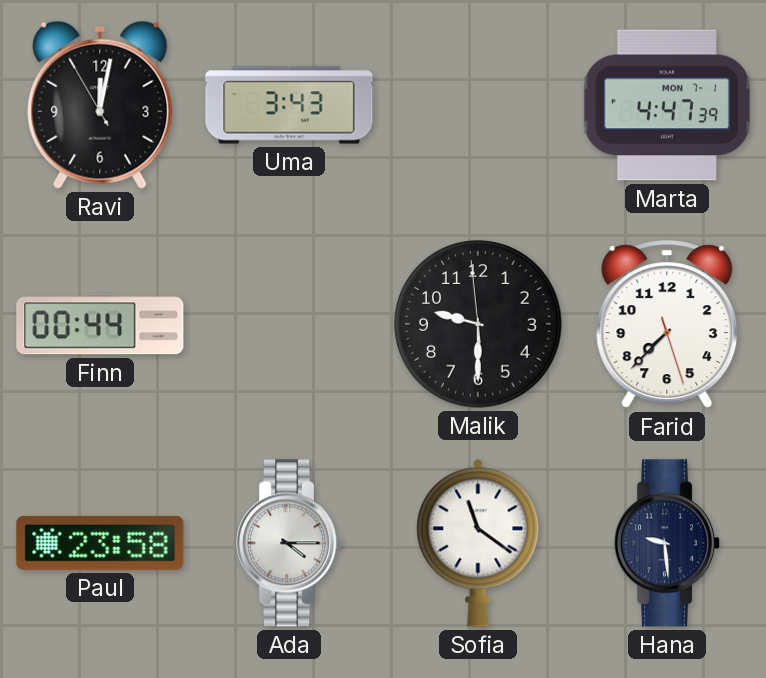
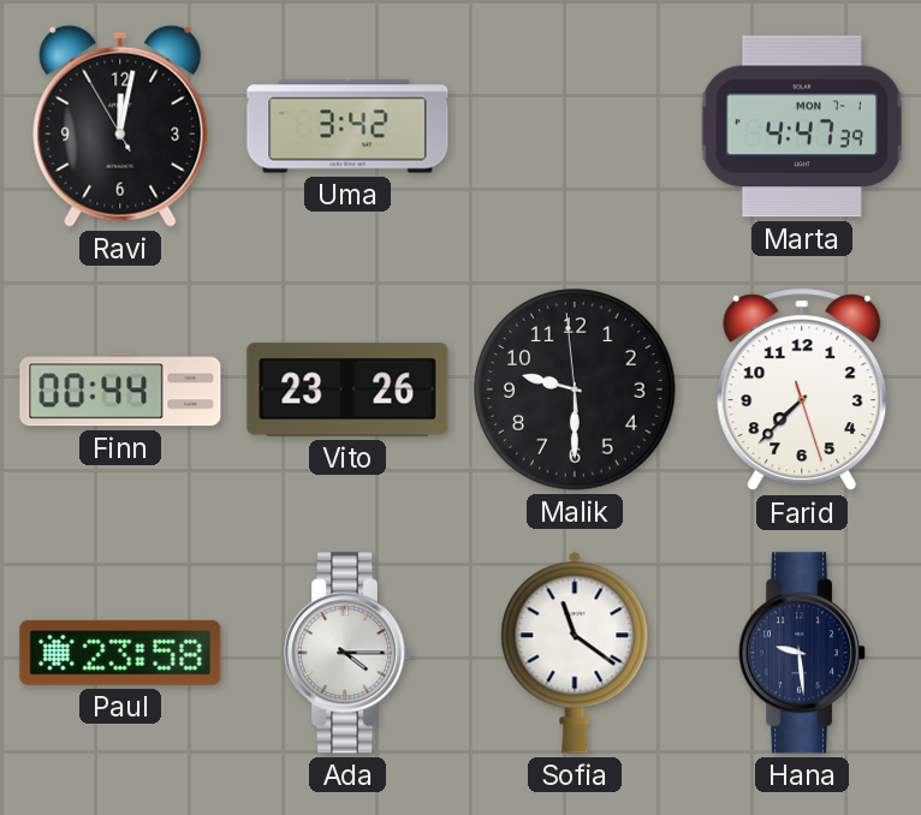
Uma: 3:43 -> 3:42 (347, 126)
Vito: none -> 23:26 (347, 389)
